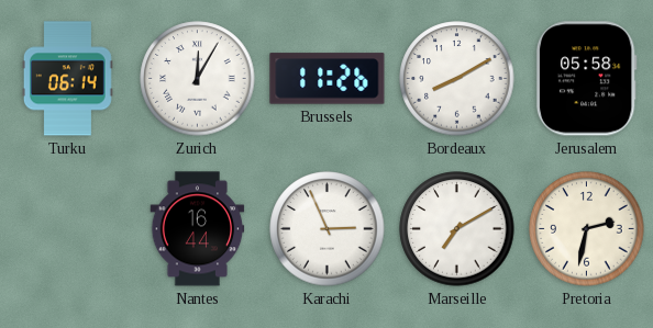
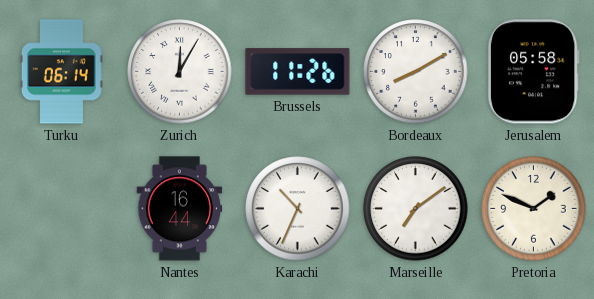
Karachi: 2:56 -> 10:34 (298, 209)
Marseille: 7:10 -> 7:09 (416, 209)
Pretoria: 2:32 -> 1:49 (534, 209)
